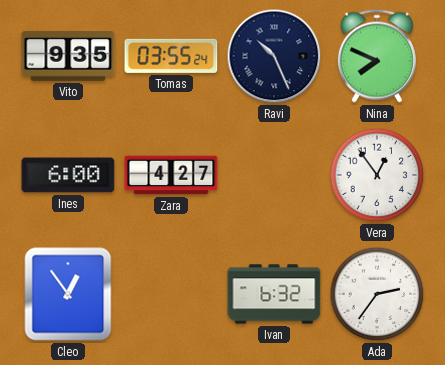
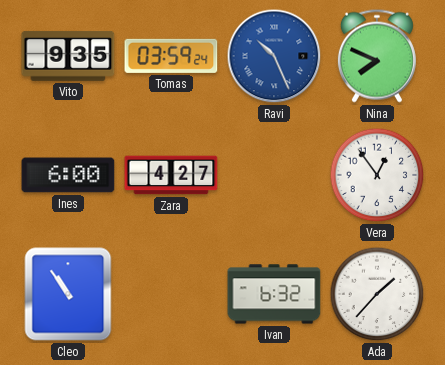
Tomas: 03:55 -> 03:59 (171, 56)
Ravi dial: navy -> blue (274, 56)
Cleo: 12:54 -> 10:54 (68, 294)
Ada: 2:36 -> 1:37 (377, 294)
